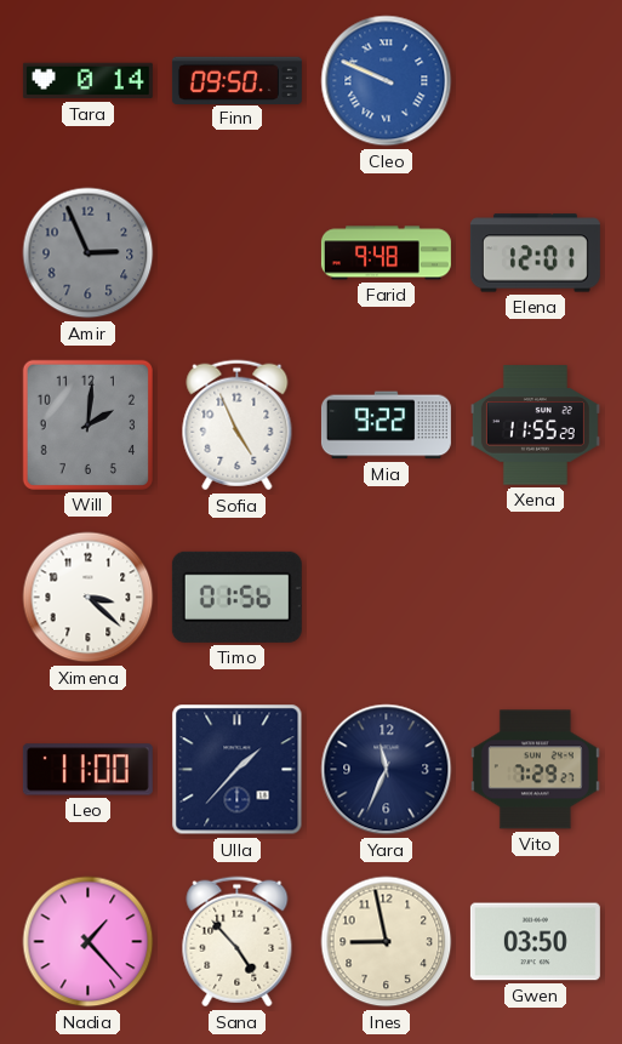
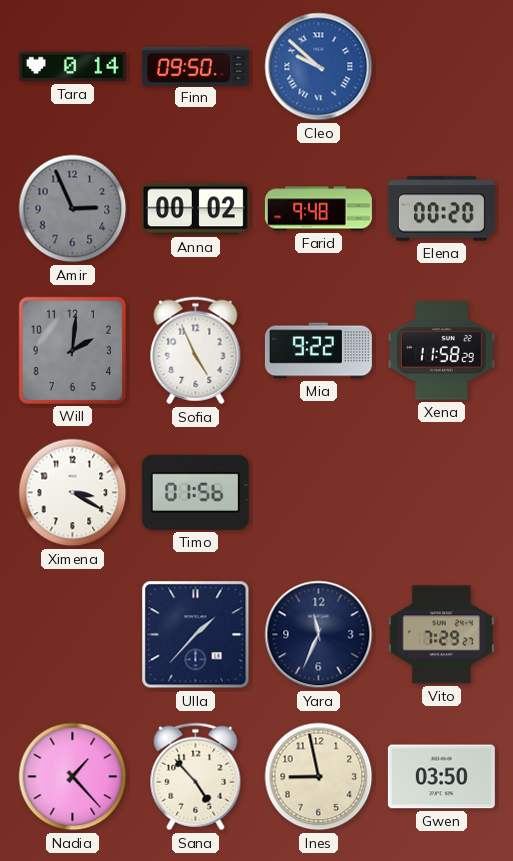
Cleo: 9:49 -> 9:52 (319, 67)
Anna: none -> 00:02 (195, 209)
Elena: 12:01 -> 00:20 (441, 209)
Xena: 11:55 -> 11:58 (441, 351)
Ximena: 3:22 -> 3:20 (73, 493)
Leo: 11:00 -> none (87, 770)
